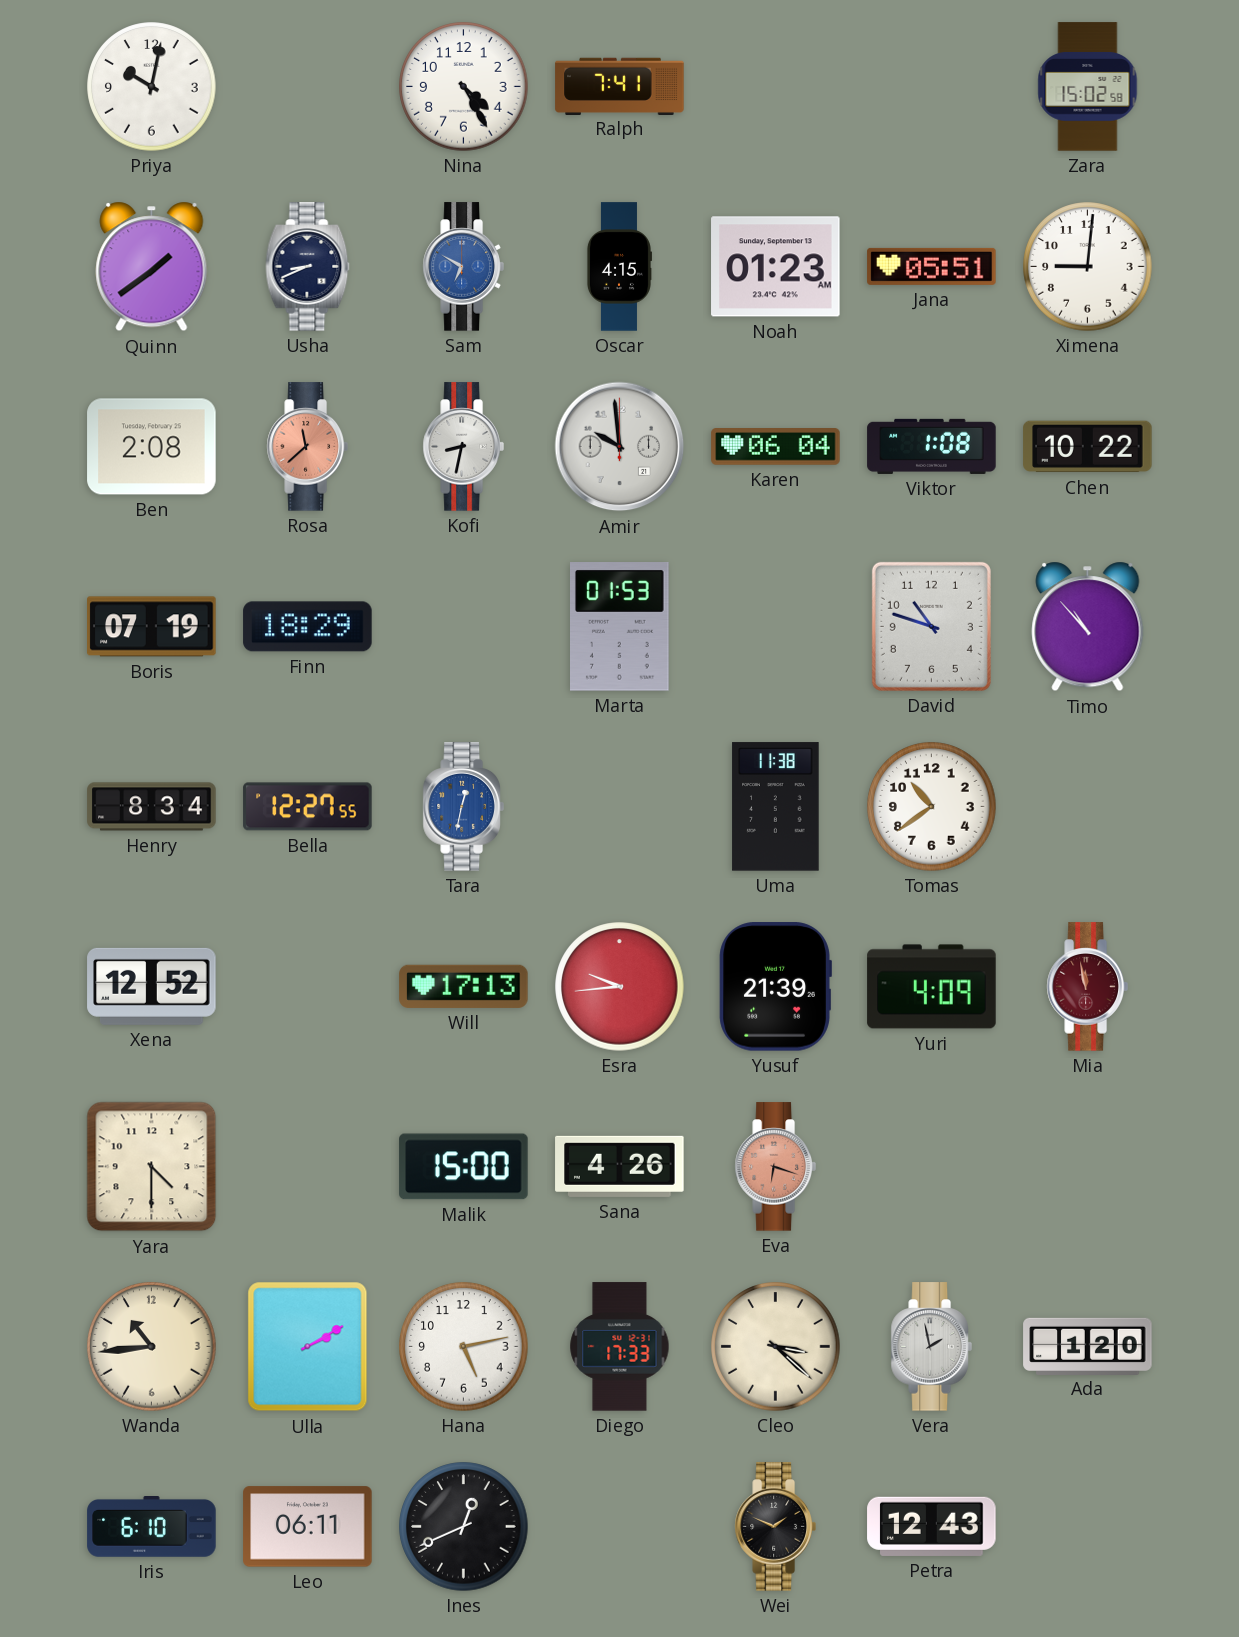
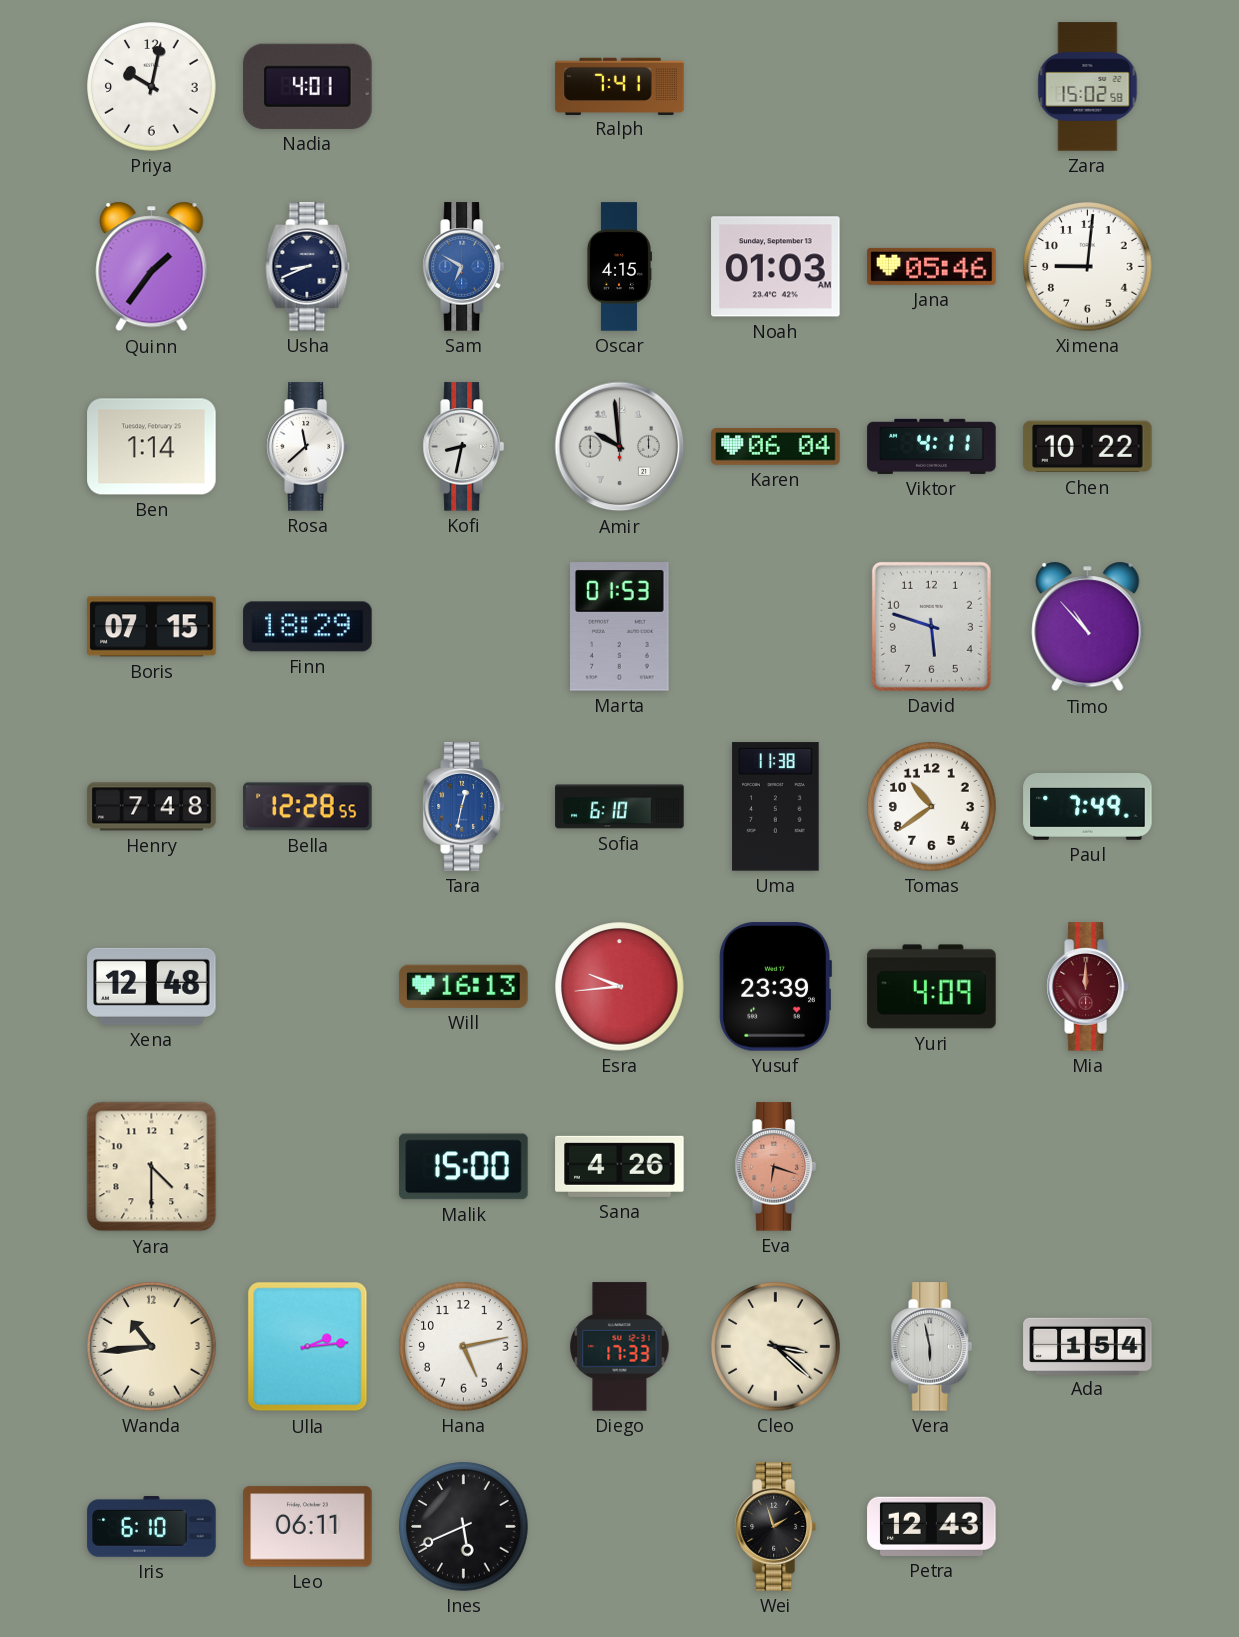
Nadia: none -> 4:01 (308, 86)
Nina: 4:25 -> none (464, 87)
Quinn: 1:39 -> 1:36 (152, 267)
Noah: 01:23 -> 01:03 (776, 267)
Jana: 05:51 -> 05:46 (932, 266)
Ben: 2:08 -> 1:14 (152, 447)
Rosa dial: salmon -> white (307, 447)
Viktor: 1:08 -> 4:11 (932, 446)
Boris: 07:19 -> 07:15 (152, 627)
David: 10:48 -> 5:48 (931, 626)
Henry: 8:34 -> 7:48 (152, 807)
Bella: 12:27 -> 12:28 (308, 807)
Sofia: none -> 6:10 (620, 807)
Paul: none -> 7:49 (1088, 807)
Xena: 12:52 -> 12:48 (152, 986)
Will: 17:13 -> 16:13 (464, 986)
Yusuf: 21:39 -> 23:39 (775, 987)
Mia: 11:58 -> 12:00 (1087, 987)
Ulla: 2:10 -> 2:14 (308, 1347)
Vera: 1:58 -> 5:58 (931, 1347)
Ada: 1:20 -> 1:54 (1088, 1346)
Ines: 12:41 -> 5:41 (464, 1527)
Wei: 1:49 -> 1:57 (775, 1527)
